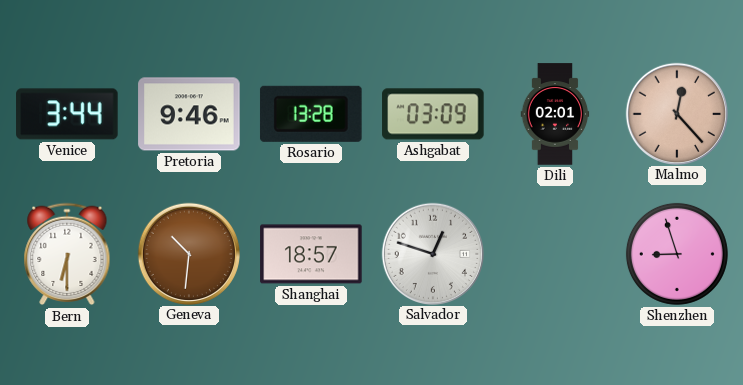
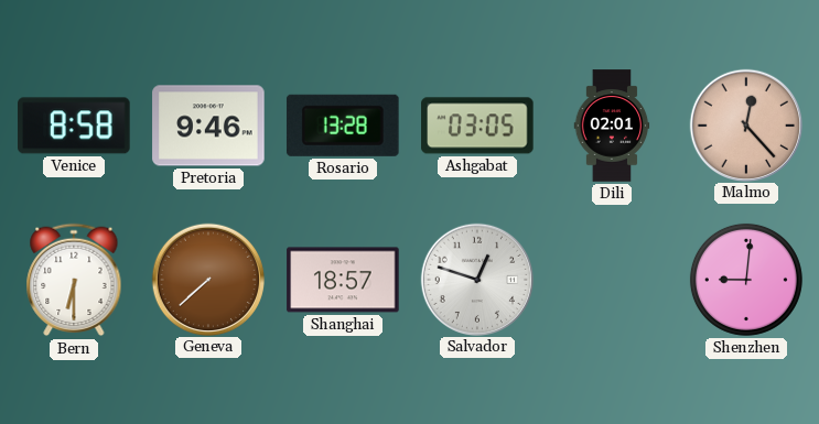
Venice: 3:44 -> 8:58 (74, 126)
Ashgabat: 03:09 -> 03:05 (477, 126)
Geneva: 10:31 -> 7:38 (207, 279)
Shenzhen: 8:57 -> 9:01 (746, 280)
